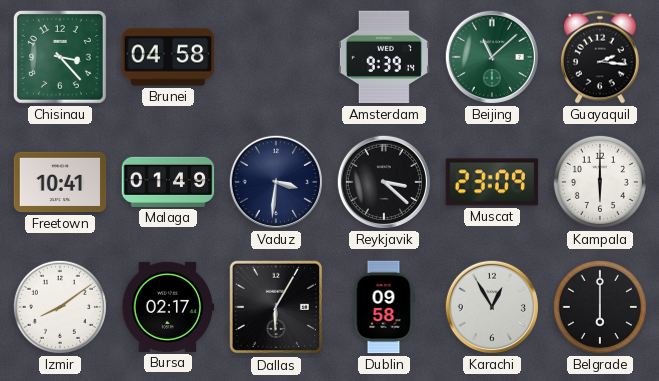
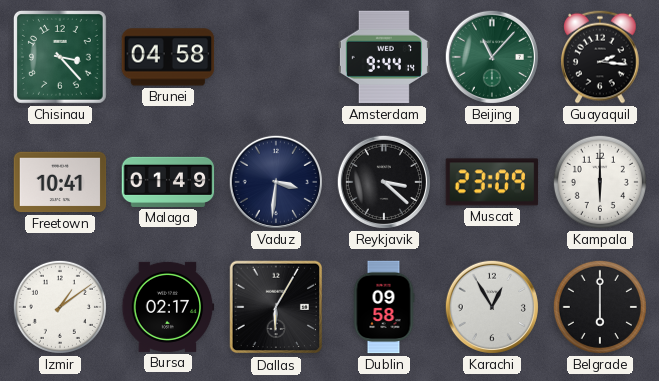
Amsterdam: 9:39 -> 9:44 (384, 57)
Beijing: 11:08 -> 11:07 (492, 57)
Izmir: 8:09 -> 1:09 (60, 307)
